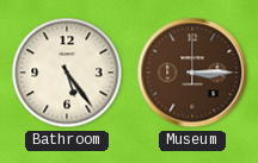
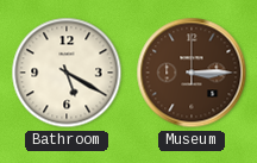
Bathroom: 5:24 -> 5:20 (67, 73)
